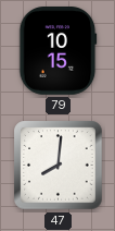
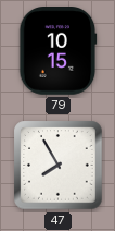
47: 8:01 -> 7:55 (59, 166)
